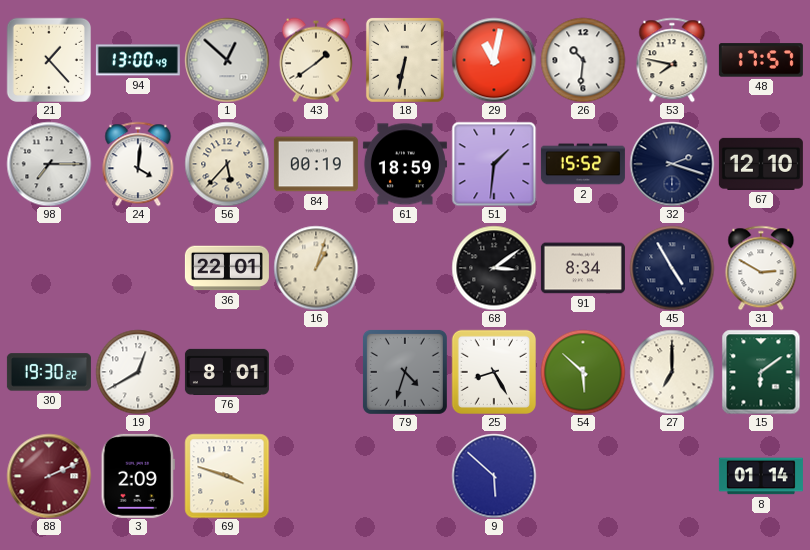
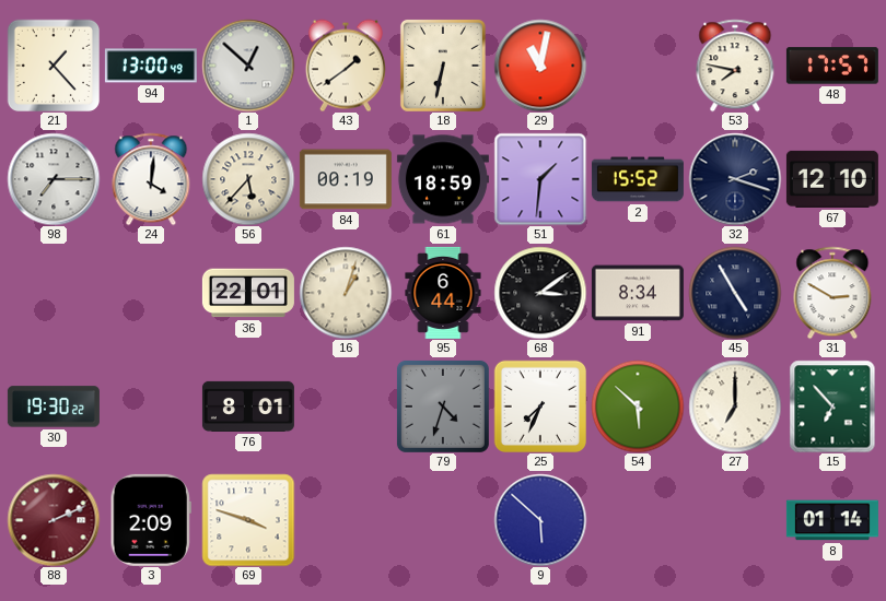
26: 10:31 -> none (583, 60)
95: none -> 6:44 (443, 293)
19: 12:40 -> none (138, 372)
25: 8:25 -> 7:34 (539, 405)
15: 6:09 -> 6:53 (832, 406)
